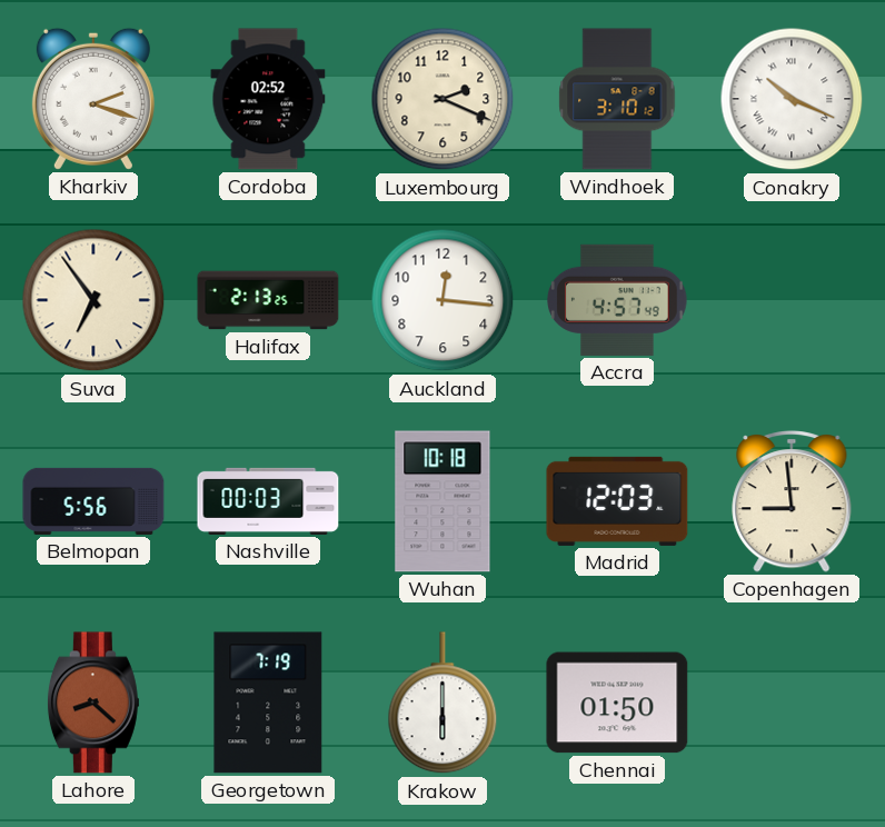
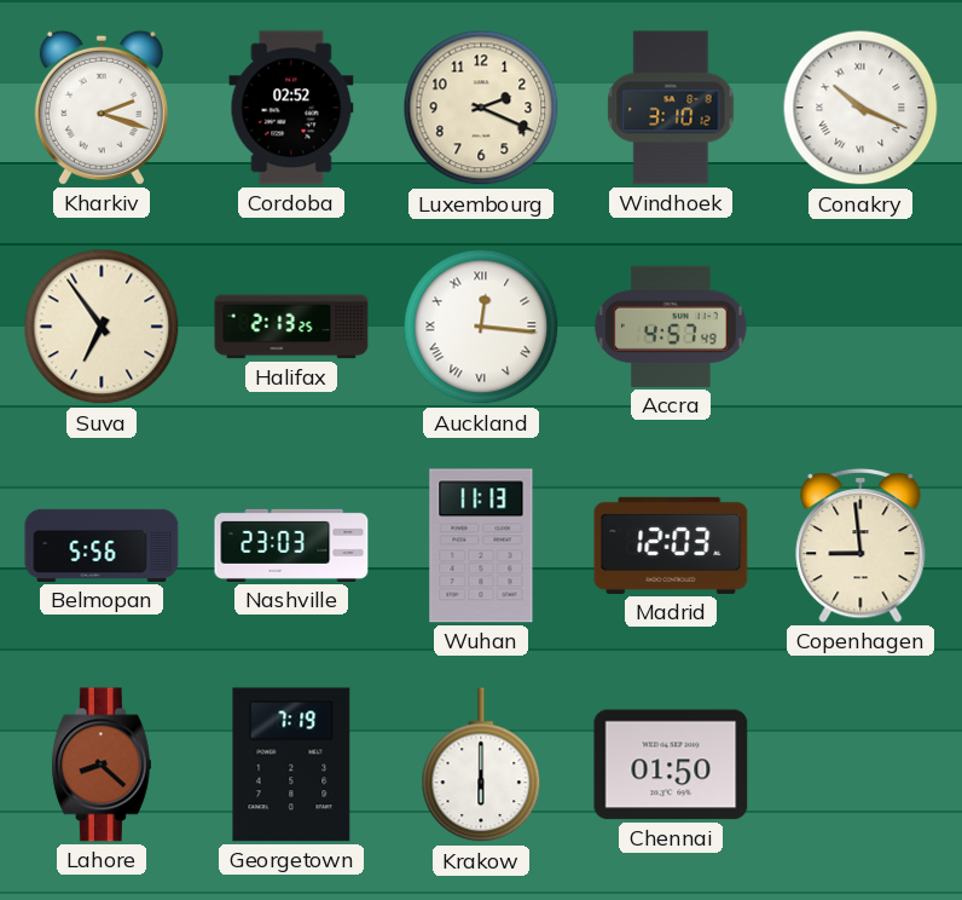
Auckland numerals: Arabic -> Roman (481, 327)
Nashville: 00:03 -> 23:03 (291, 546)
Wuhan: 10:18 -> 11:13 (481, 546)
